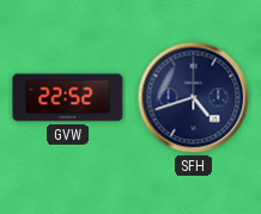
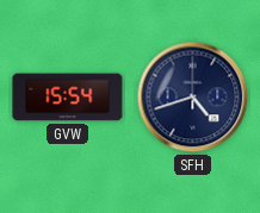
GVW: 22:52 -> 15:54 (68, 98)
